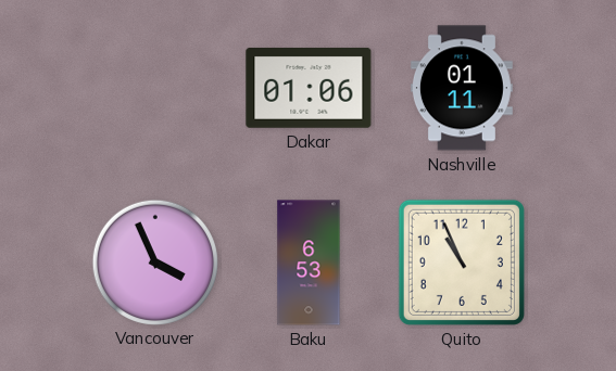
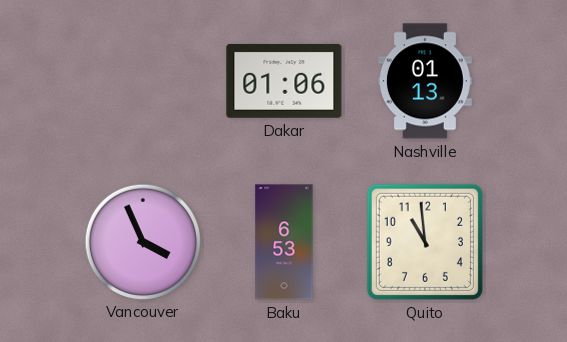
Nashville: 01:11 -> 01:13 (425, 81)
Quito: 10:56 -> 10:59 (425, 242)
